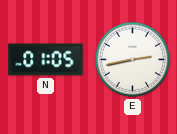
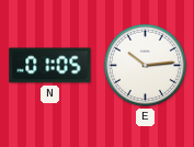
E: 2:43 -> 10:14 (145, 65)
